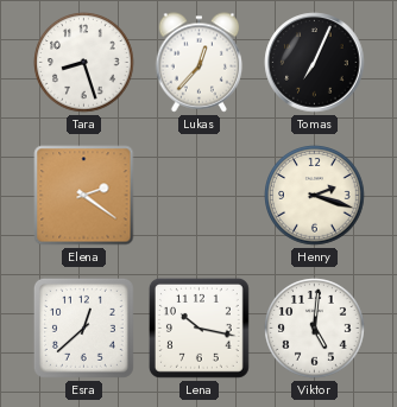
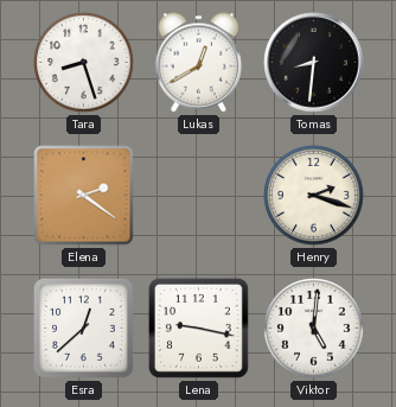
Lukas: 12:37 -> 12:40 (199, 63)
Tomas: 7:04 -> 8:31 (314, 63)
Lena: 10:17 -> 9:17 (198, 327)
